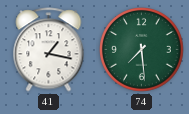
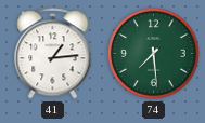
41: 1:17 -> 1:14 (53, 54)
